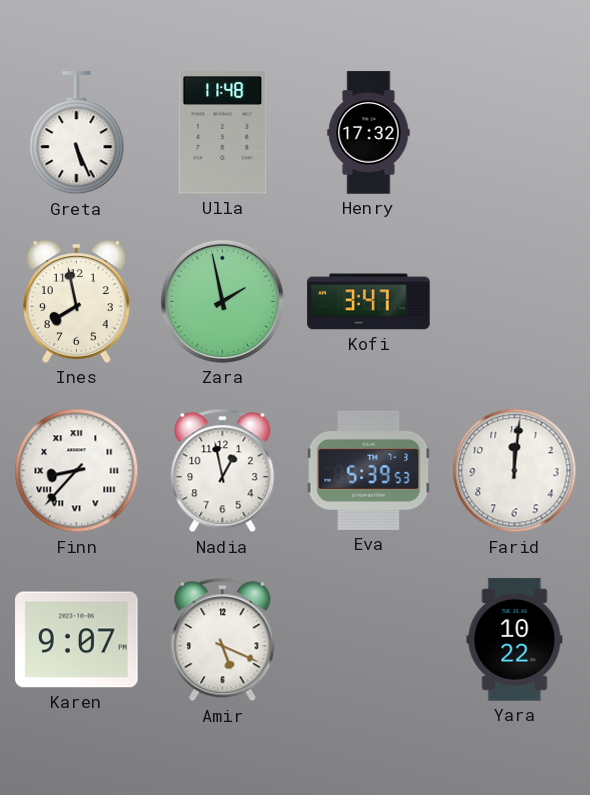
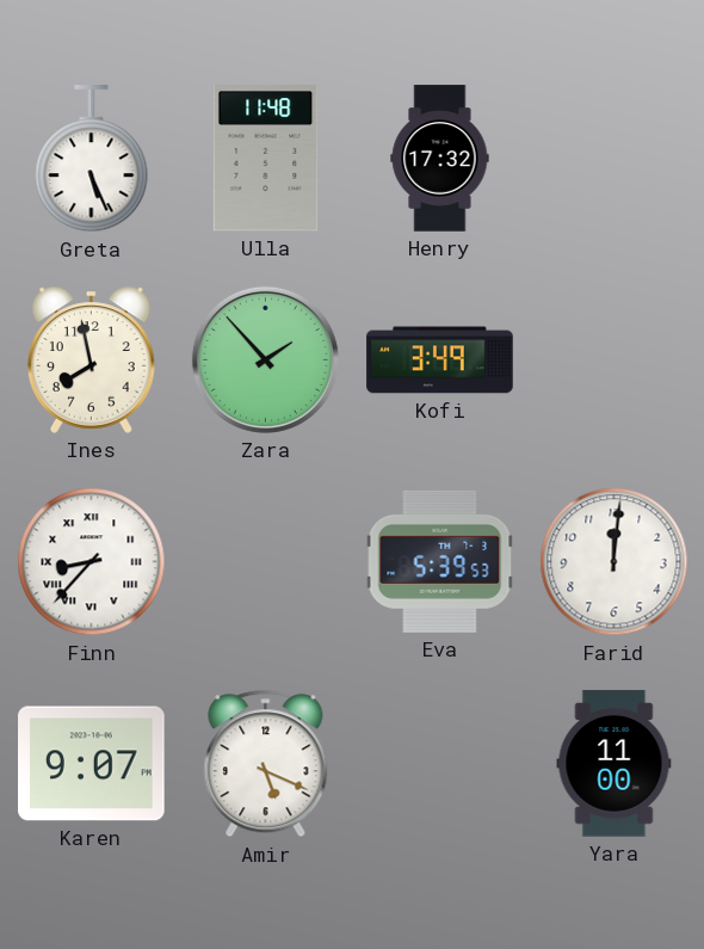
Zara: 1:58 -> 1:53 (265, 359)
Kofi: 3:47 -> 3:49 (440, 361)
Nadia: 12:58 -> none (223, 471)
Yara: 10:22 -> 11:00 (615, 764)
